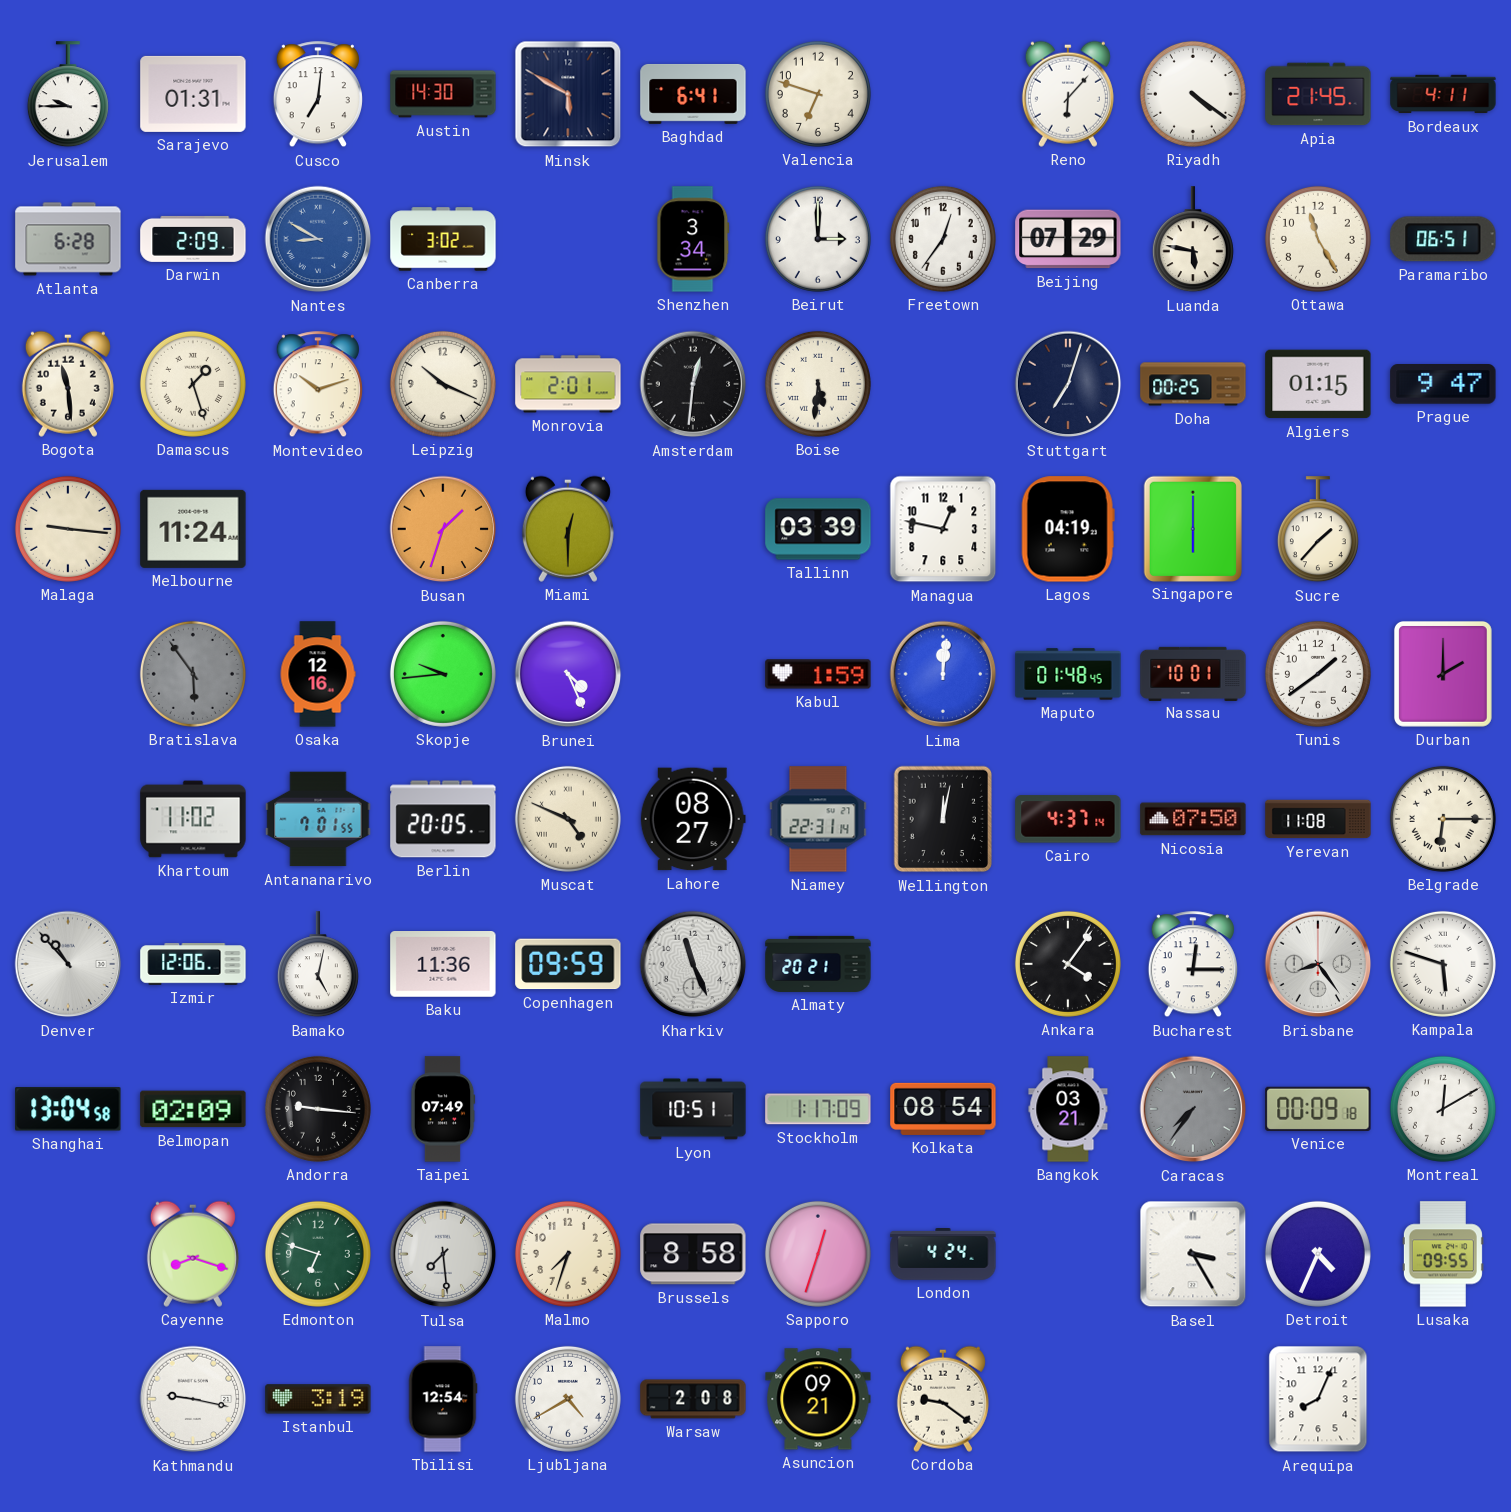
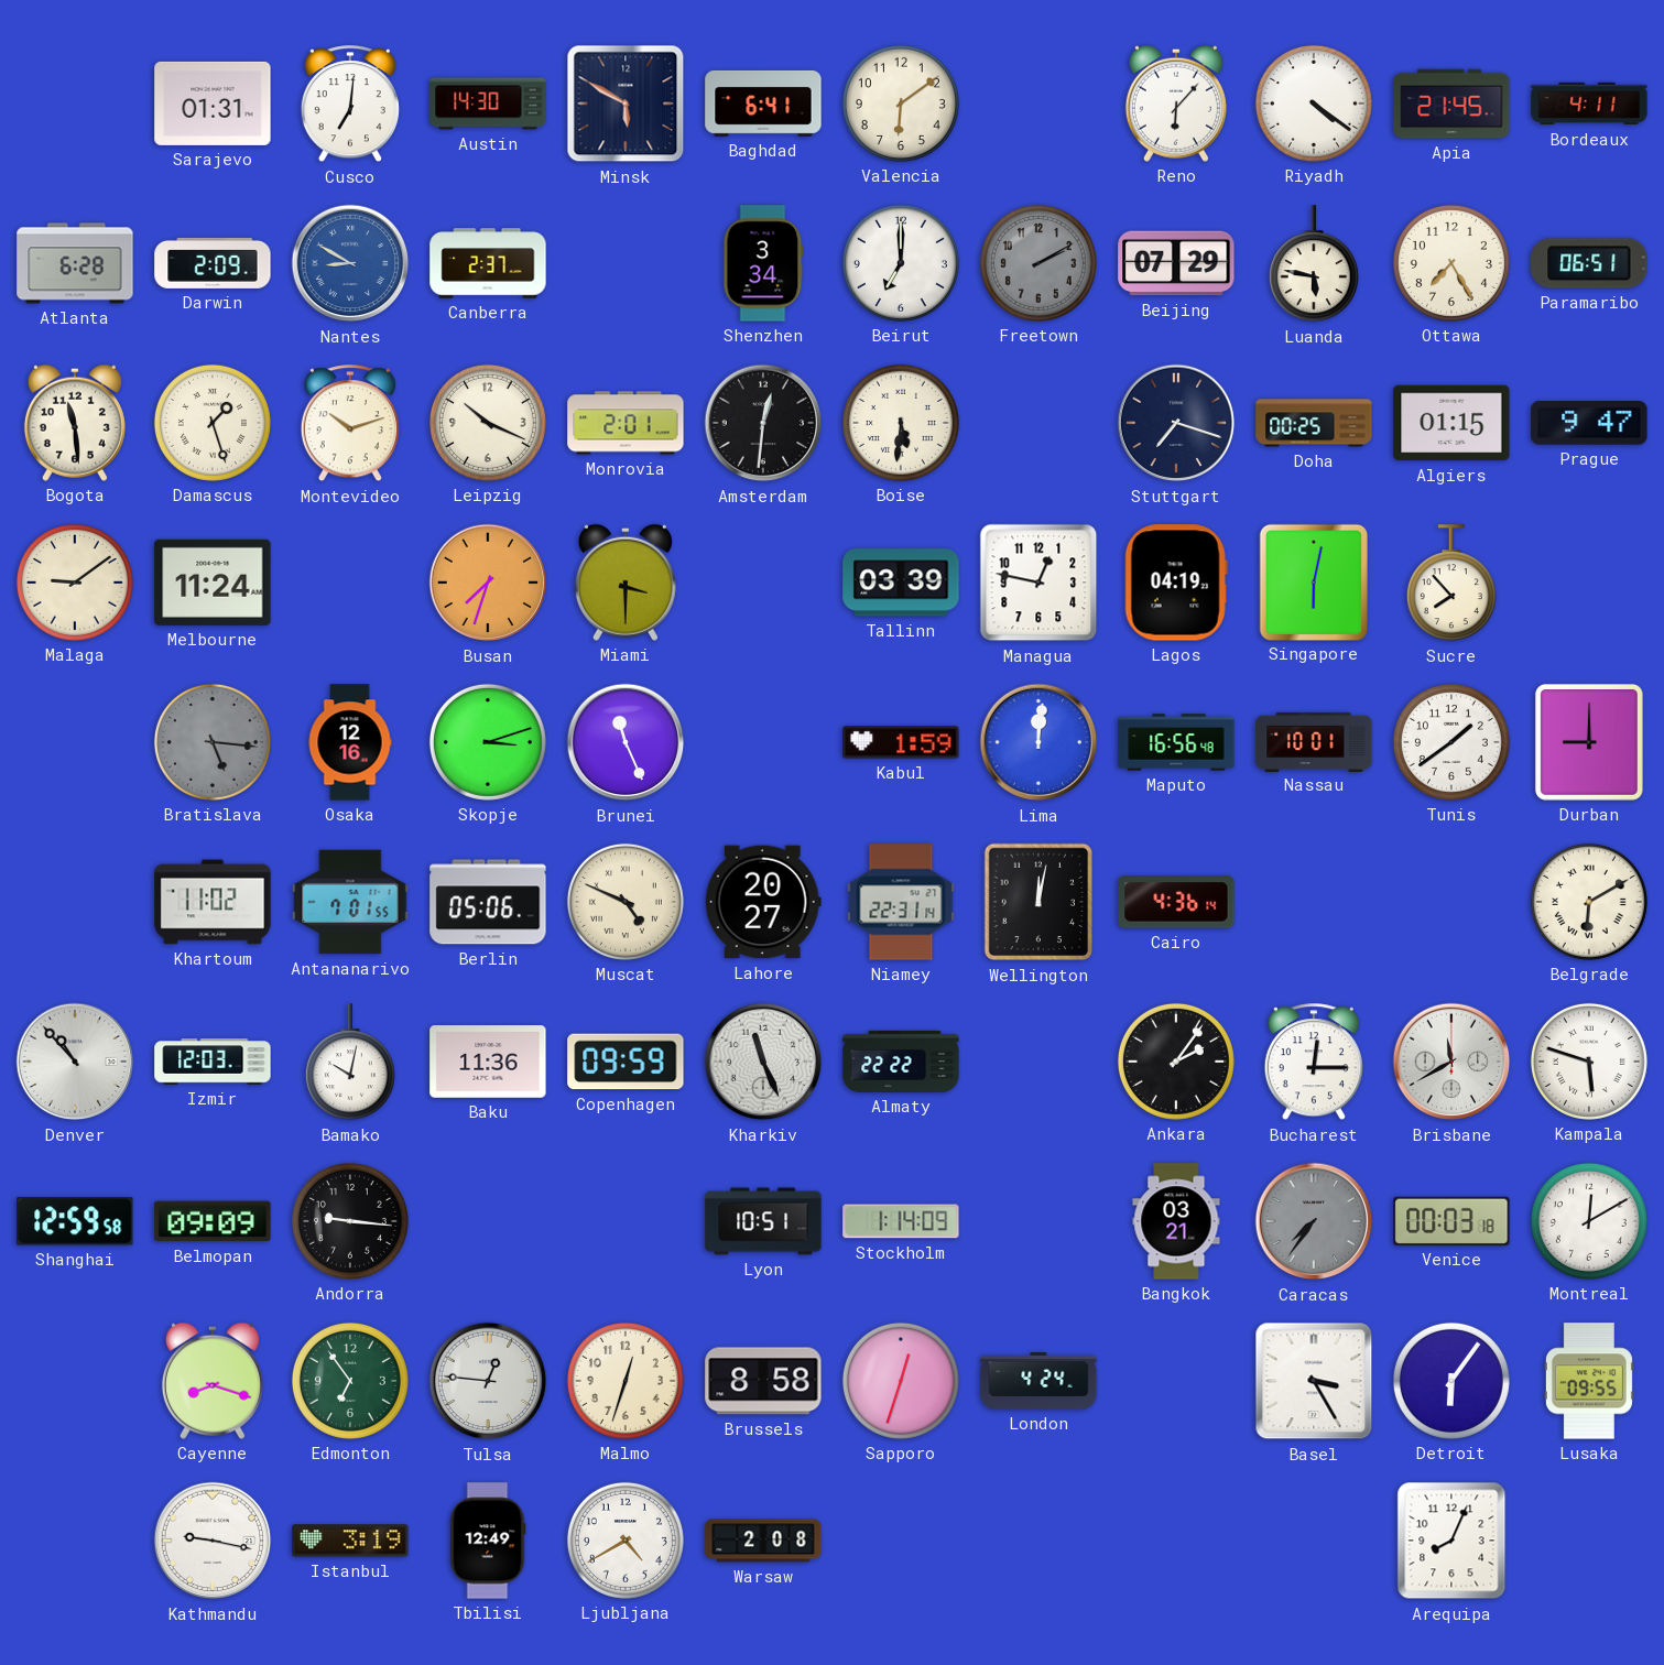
Jerusalem: 9:45 -> none (68, 95)
Valencia: 6:48 -> 6:09 (901, 104)
Canberra: 3:02 -> 2:37 (488, 263)
Beirut: 3:00 -> 7:00 (901, 263)
Freetown: 12:36 -> 2:10 (1038, 263)
Freetown dial: white -> grey (1038, 263)
Ottawa: 11:25 -> 7:25 (1451, 263)
Stuttgart: 7:03 -> 7:18 (1176, 423)
Malaga: 9:16 -> 9:09 (75, 583)
Busan: 1:33 -> 7:33 (488, 583)
Miami: 12:30 -> 3:30 (626, 583)
Singapore: 6:00 -> 6:02 (1314, 581)
Sucre: 1:37 -> 7:53 (1451, 584)
Bratislava: 5:54 -> 5:16 (213, 742)
Skopje: 9:44 -> 3:12 (488, 742)
Brunei: 4:26 -> 11:26 (626, 742)
Maputo: 01:48 -> 16:56 (1176, 742)
Durban: 2:00 -> 9:00 (1589, 742)
Berlin: 20:05 -> 05:06 (488, 902)
Lahore: 08:27 -> 20:27 (763, 902)
Cairo: 4:37 -> 4:36 (1176, 902)
Nicosia: 07:50 -> none (1193, 819)
Yerevan: 11:08 -> none (1318, 819)
Belgrade: 6:15 -> 6:10 (1589, 902)
Izmir: 12:06 -> 12:03 (213, 1062)
Bamako: 5:02 -> 10:02 (350, 1063)
Almaty: 20:21 -> 22:22 (901, 1062)
Ankara: 4:06 -> 2:06 (1176, 1062)
Brisbane: 8:24 -> 11:40 (1451, 1062)
Shanghai: 13:04 -> 12:59 (75, 1221)
Belmopan: 02:09 -> 09:09 (213, 1221)
Taipei: 07:49 -> none (443, 1109)
Stockholm: 1:17 -> 1:14 (901, 1221)
Kolkata: 08:54 -> none (943, 1109)
Venice: 00:09 -> 00:03 (1451, 1221)
Edmonton: 6:48 -> 6:54 (350, 1381)
Tulsa: 7:29 -> 12:46 (488, 1381)
Malmo: 7:33 -> 12:33 (626, 1381)
Detroit: 4:34 -> 6:06 (1451, 1381)
Tbilisi: 12:54 -> 12:49 (488, 1541)
Asuncion: 09:21 -> none (818, 1399)
Cordoba: 9:21 -> none (943, 1399)
